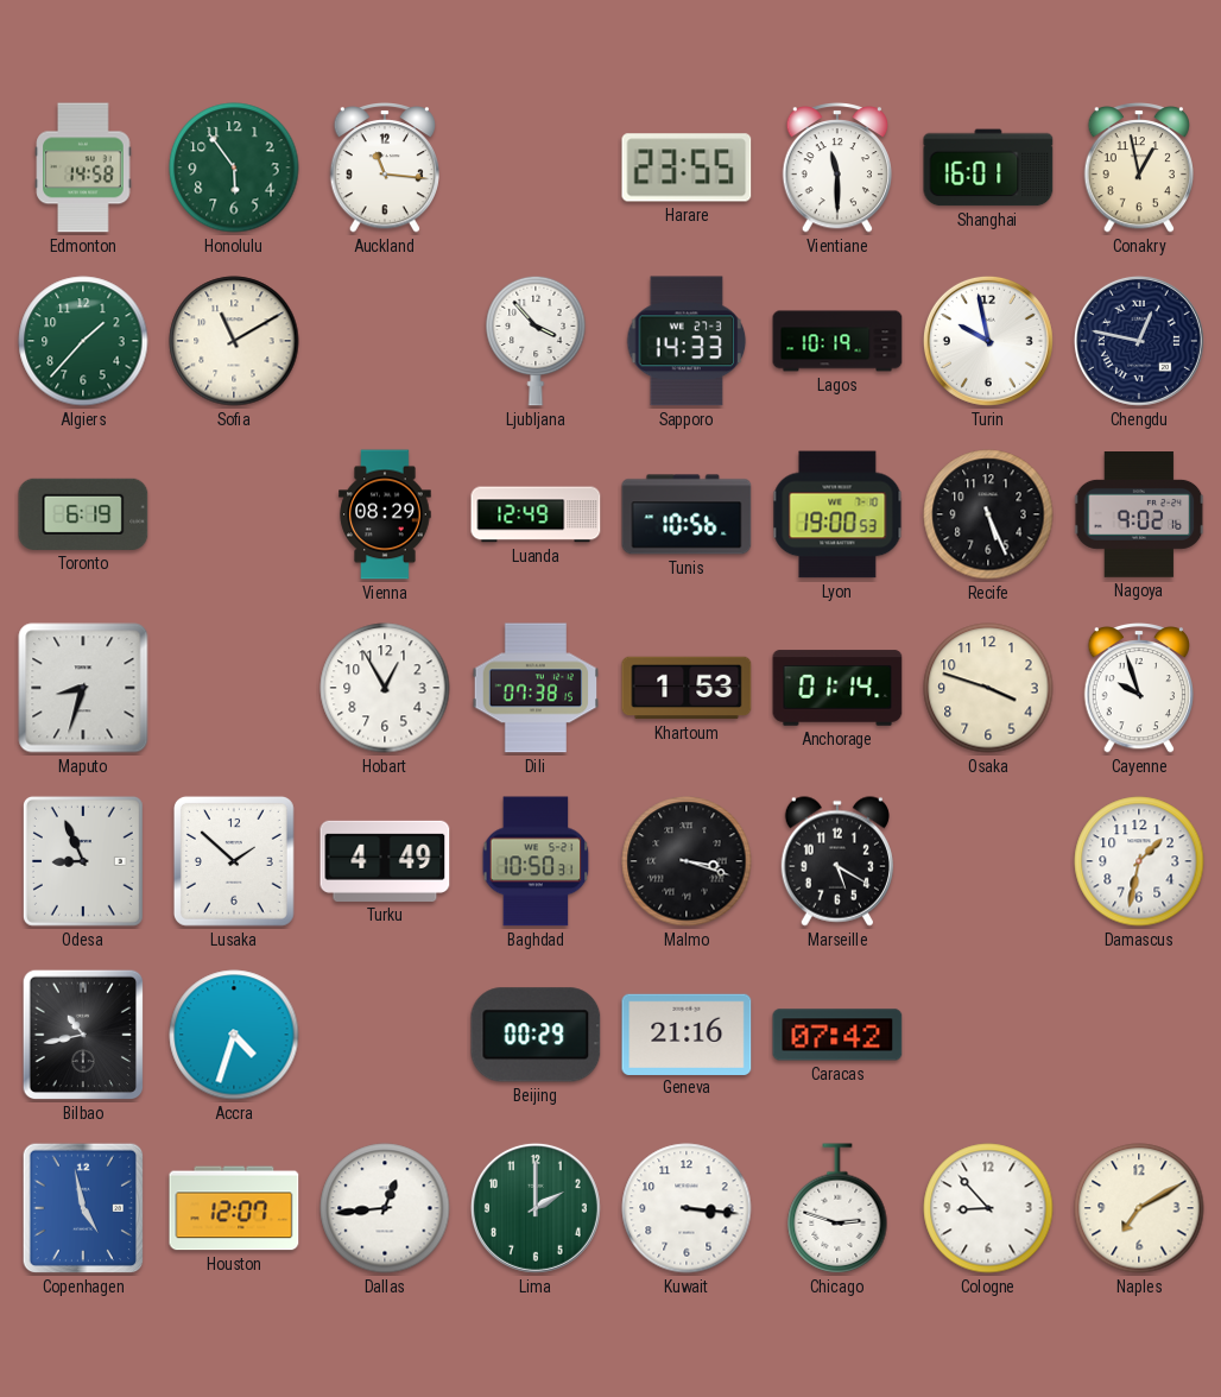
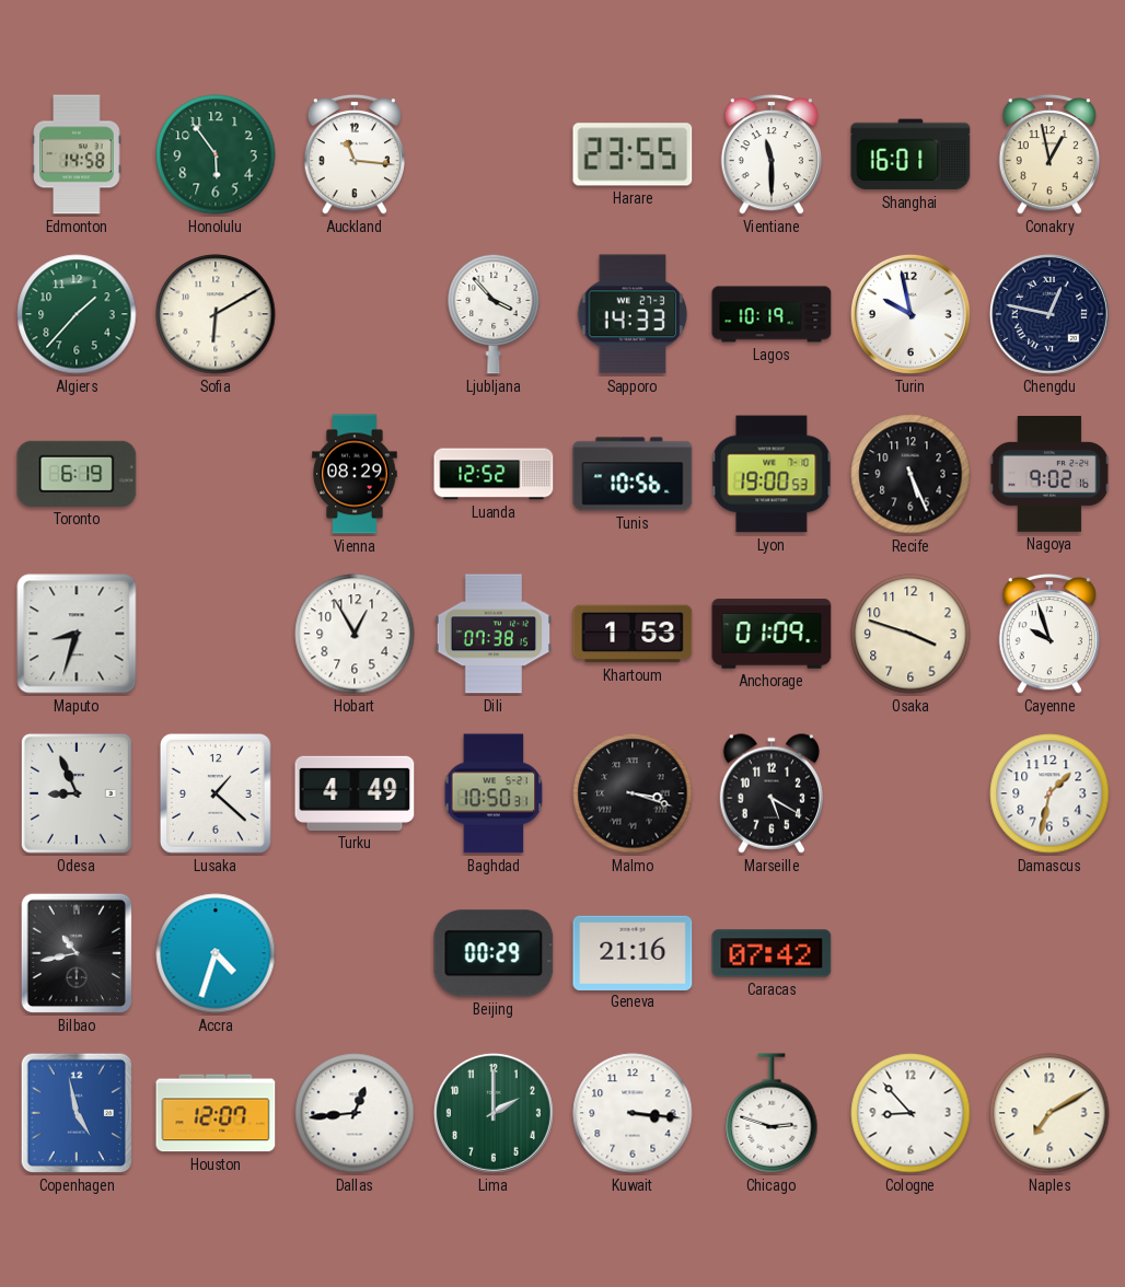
Sofia: 11:10 -> 6:10 (216, 314)
Luanda: 12:49 -> 12:52 (494, 474)
Anchorage: 01:14 -> 01:09 (772, 634)
Lusaka: 1:52 -> 1:22 (216, 793)
